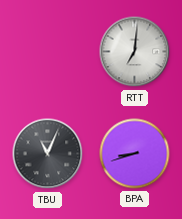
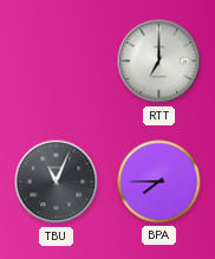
RTT: 7:01 -> 7:00 (159, 61)
BPA: 8:42 -> 7:45 (159, 182)
